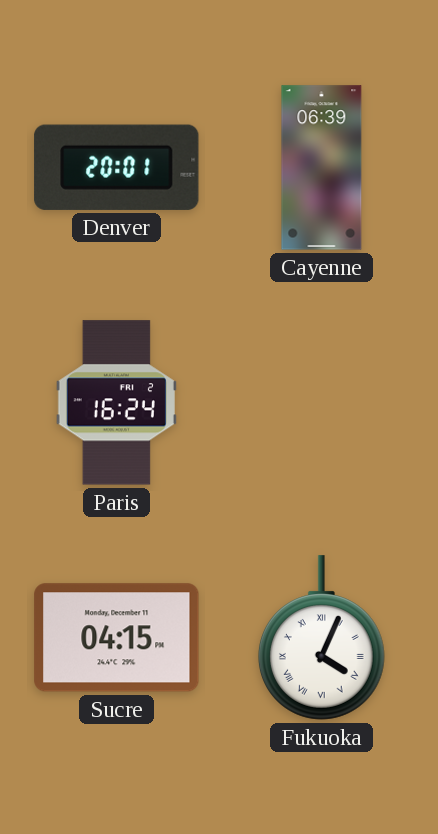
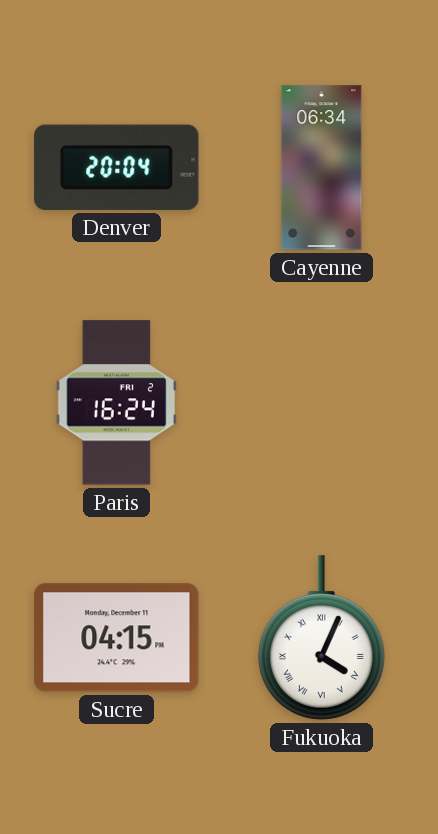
Denver: 20:01 -> 20:04 (117, 167)
Cayenne: 06:39 -> 06:34 (322, 168)
